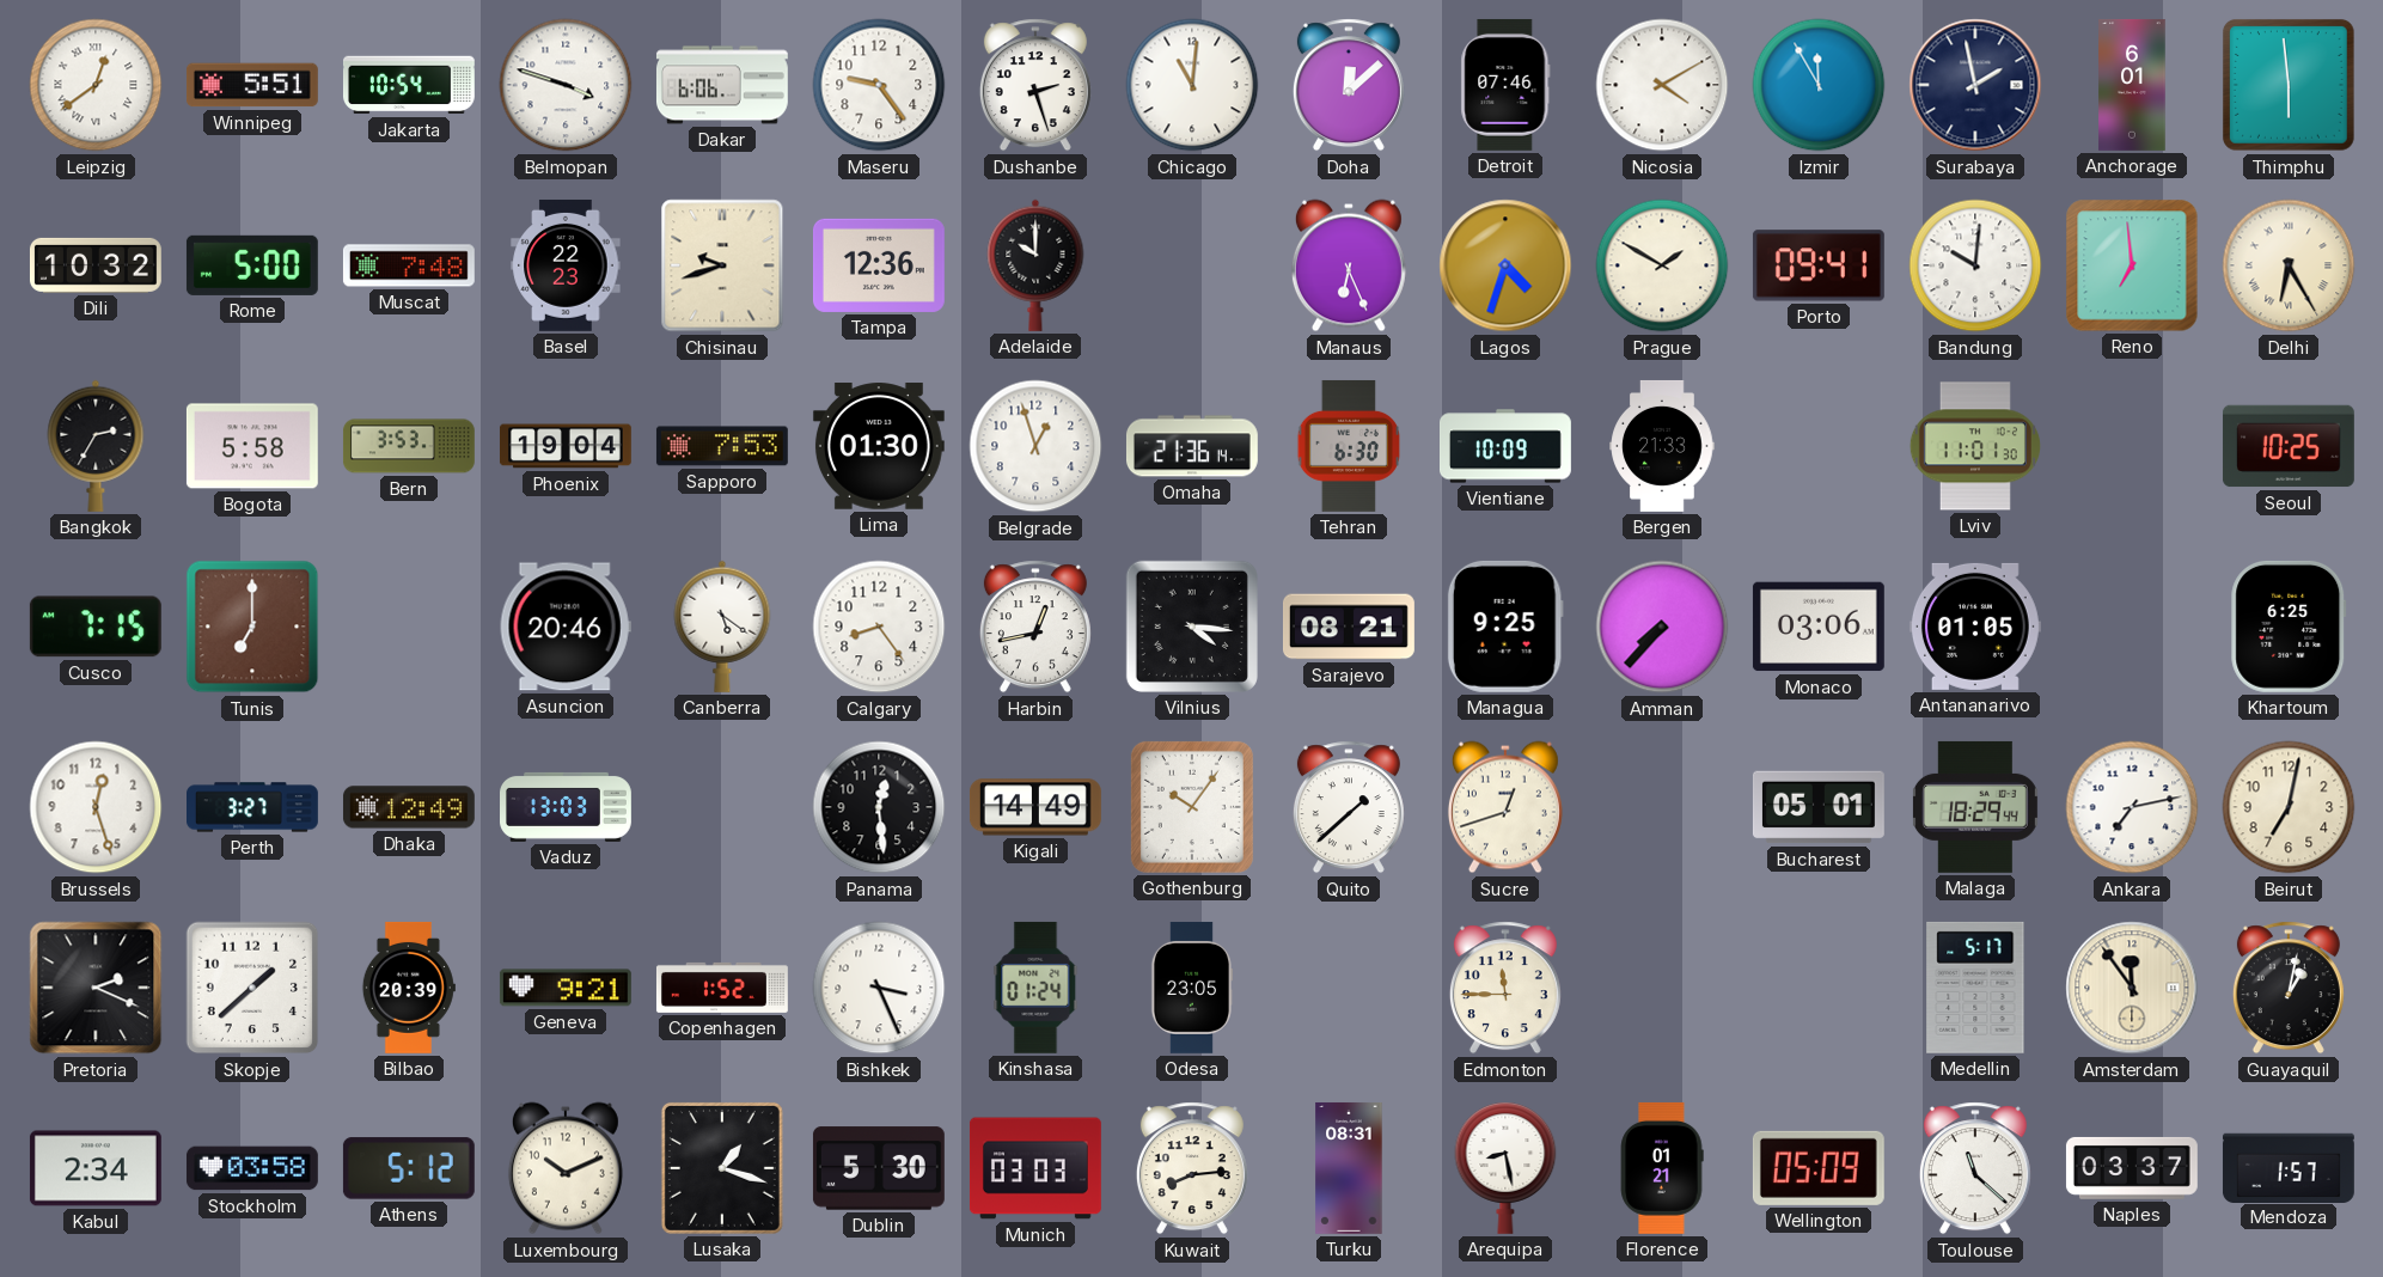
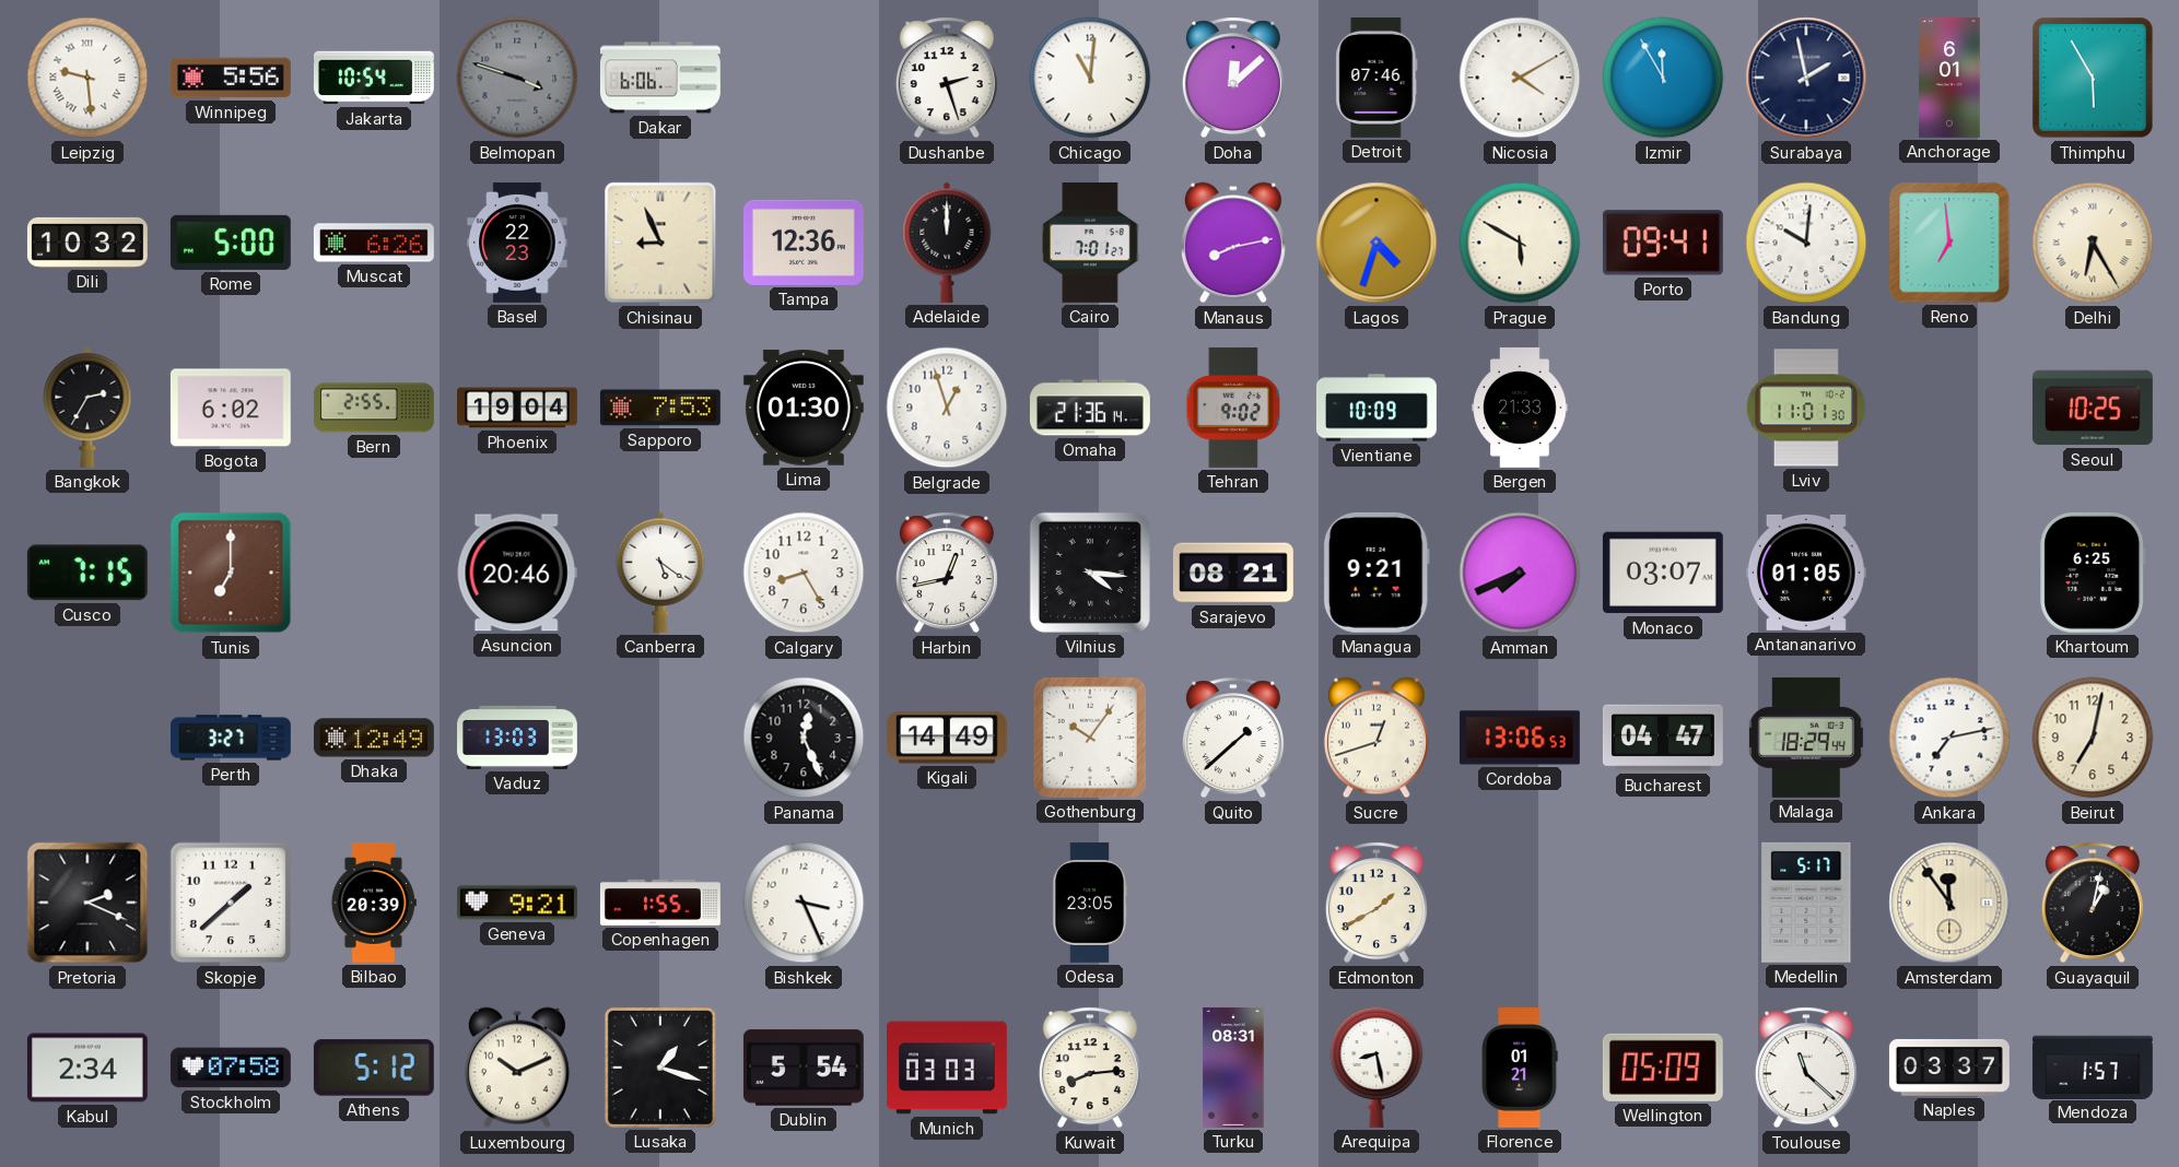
Leipzig: 12:39 -> 9:29 (87, 78)
Winnipeg: 5:51 -> 5:56 (231, 78)
Belmopan dial: white -> grey (517, 78)
Maseru: 9:24 -> none (879, 85)
Thimphu: 5:59 -> 5:55 (2093, 78)
Muscat: 7:48 -> 6:26 (374, 243)
Chisinau: 9:42 -> 8:56 (660, 243)
Adelaide: 10:00 -> 12:00 (947, 243)
Cairo: none -> 7:01 (1091, 243)
Manaus: 6:26 -> 8:13 (1233, 243)
Prague: 1:50 -> 5:50 (1520, 243)
Bogota: 5:58 -> 6:02 (231, 408)
Bern: 3:53 -> 2:55 (374, 408)
Tehran: 6:30 -> 9:02 (1233, 408)
Calgary: 8:24 -> 8:25 (804, 573)
Managua: 9:25 -> 9:21 (1376, 573)
Amman: 7:37 -> 7:41 (1520, 573)
Monaco: 03:06 -> 03:07 (1663, 573)
Brussels: 12:27 -> none (96, 807)
Panama: 12:29 -> 12:26 (804, 738)
Cordoba: none -> 13:06 (1520, 738)
Bucharest: 05:01 -> 04:47 (1663, 738)
Copenhagen: 1:52 -> 1:55 (660, 903)
Kinshasa: 01:24 -> none (1035, 988)
Edmonton: 11:45 -> 1:40 (1376, 903)
Stockholm: 03:58 -> 07:58 (231, 1068)
Dublin: 5:30 -> 5:54 (804, 1068)
